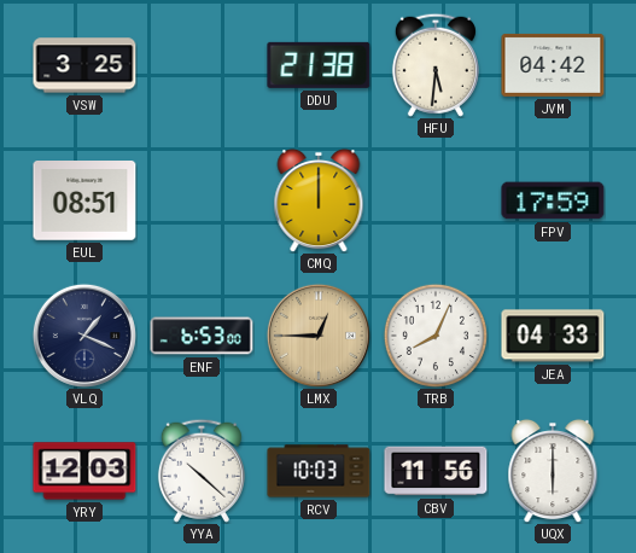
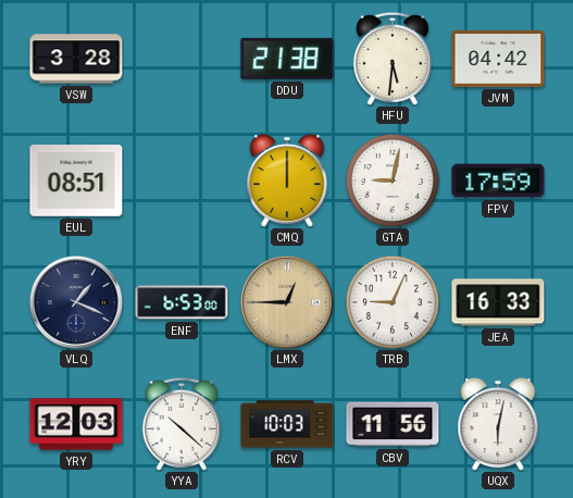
VSW: 3:25 -> 3:28 (76, 59)
GTA: none -> 9:02 (391, 179)
TRB: 8:04 -> 9:04 (391, 301)
JEA: 04:33 -> 16:33 (498, 302)
UQX: 6:00 -> 6:02 (498, 424)
